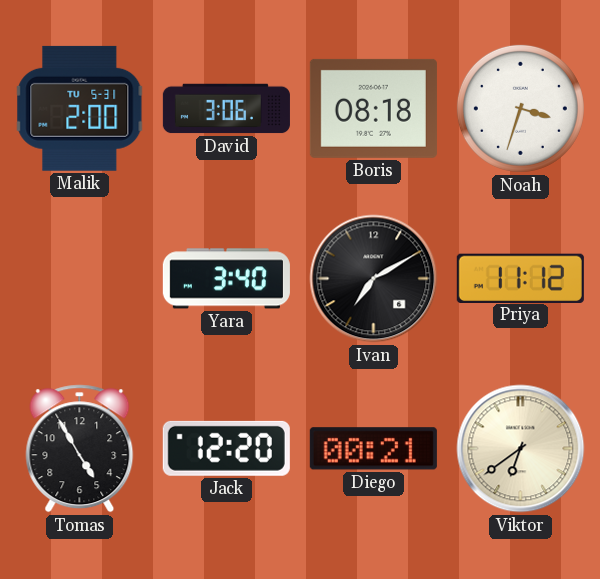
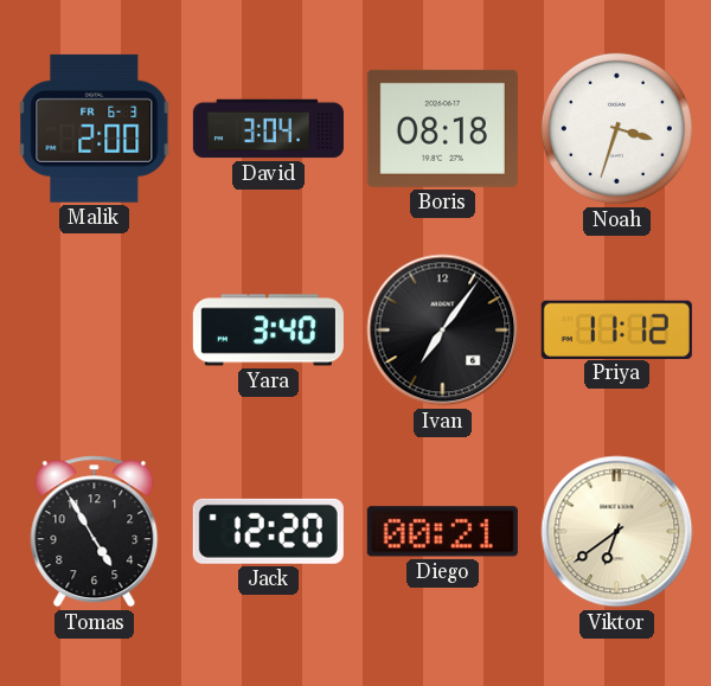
Malik date: TU 5-31 -> FR 6-3 (95, 128)
David: 3:06 -> 3:04 (268, 129)
Ivan: 7:10 -> 7:06 (443, 331)
